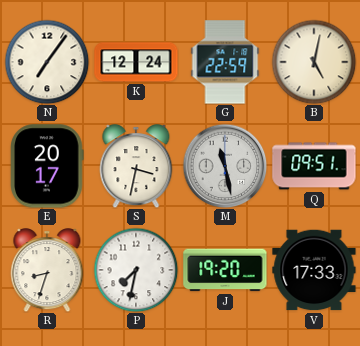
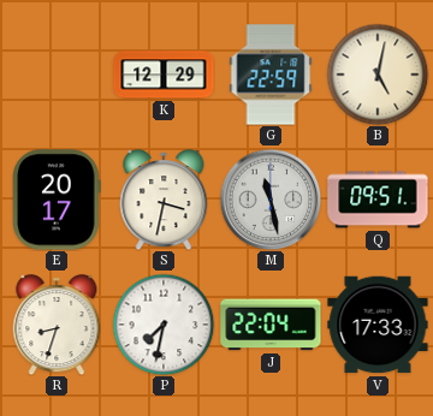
N: 7:06 -> none (47, 62)
K: 12:24 -> 12:29 (164, 75)
J: 19:20 -> 22:04 (271, 325)
